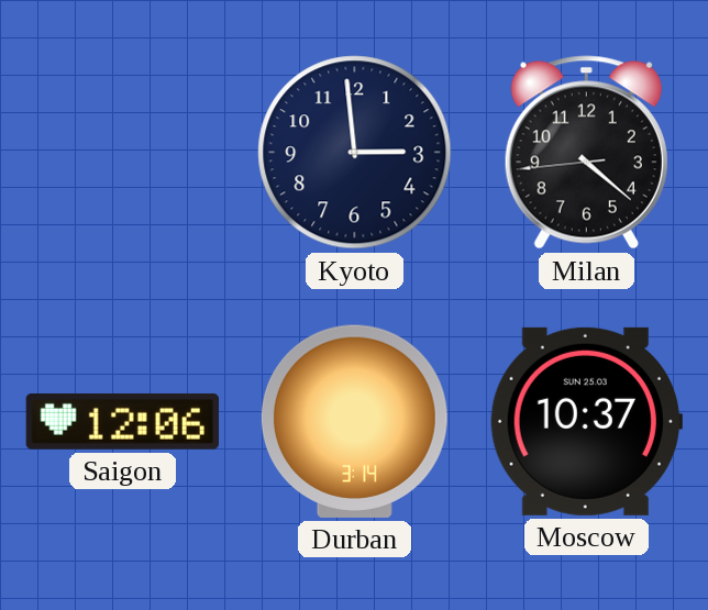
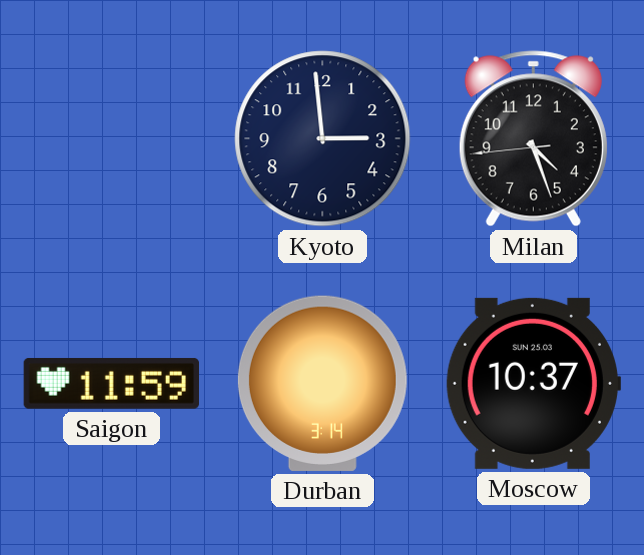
Milan: 4:21 -> 4:26 (533, 139)
Saigon: 12:06 -> 11:59 (111, 383)
